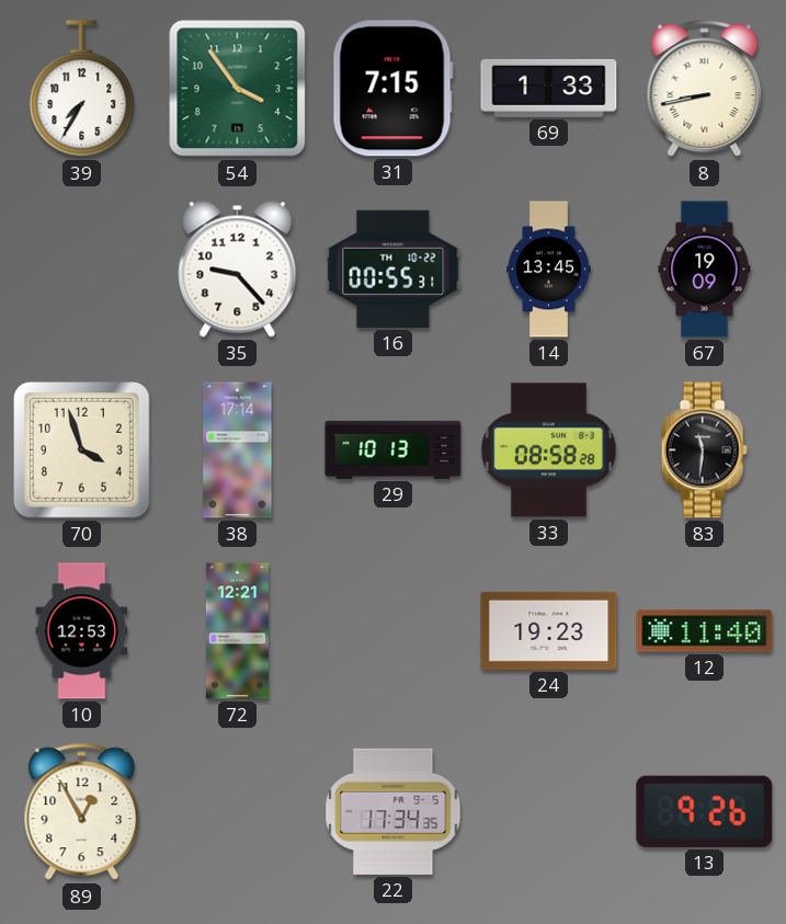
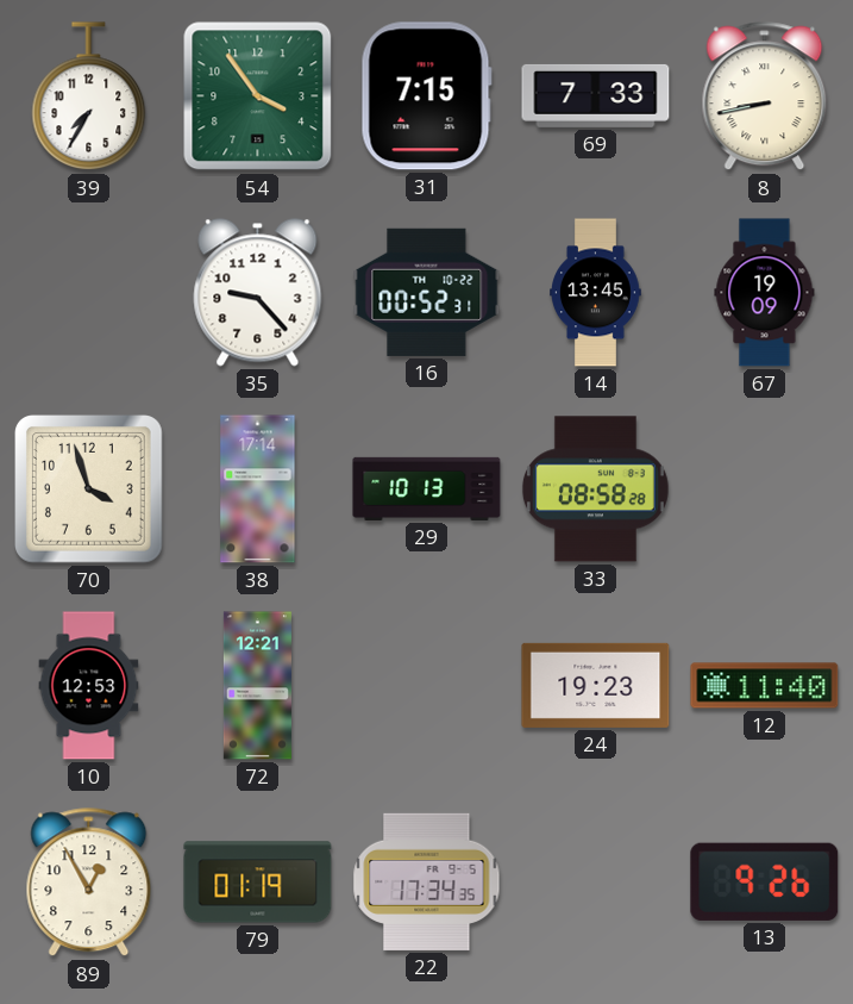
69: 1:33 -> 7:33 (596, 95)
16: 00:55 -> 00:52 (427, 292)
83: 11:31 -> none (704, 450)
79: none -> 01:19 (258, 883)
